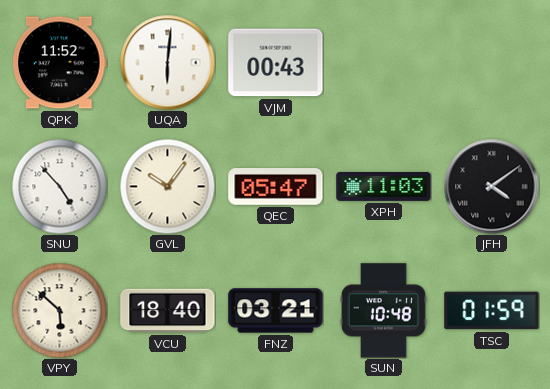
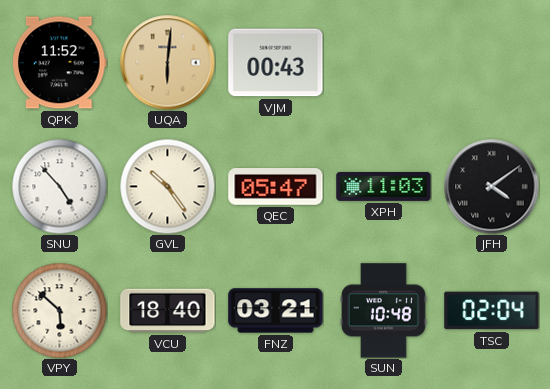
UQA dial: white -> champagne (167, 62)
GVL: 10:06 -> 10:24 (167, 186)
TSC: 01:59 -> 02:04 (492, 311)
